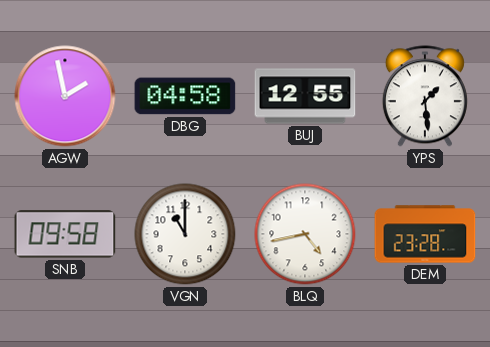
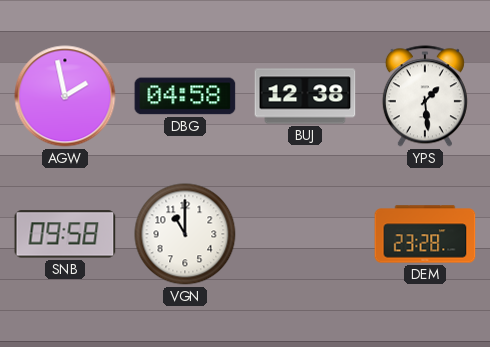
BUJ: 12:55 -> 12:38 (305, 96)
BLQ: 4:43 -> none (305, 234)
